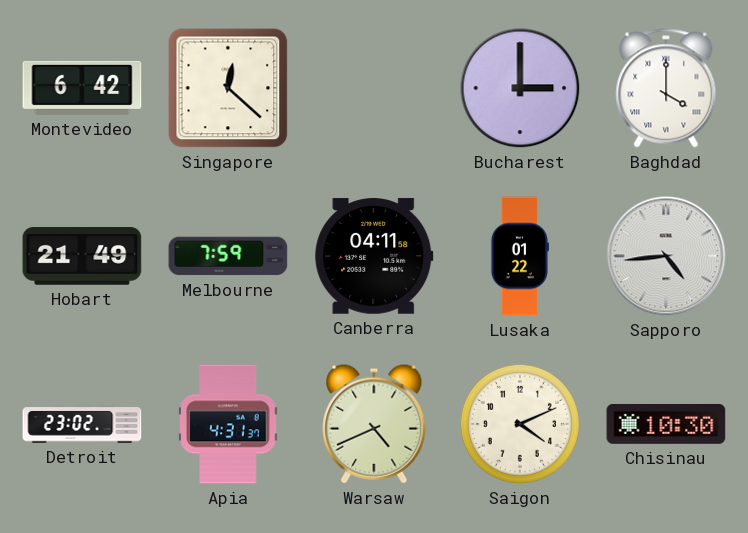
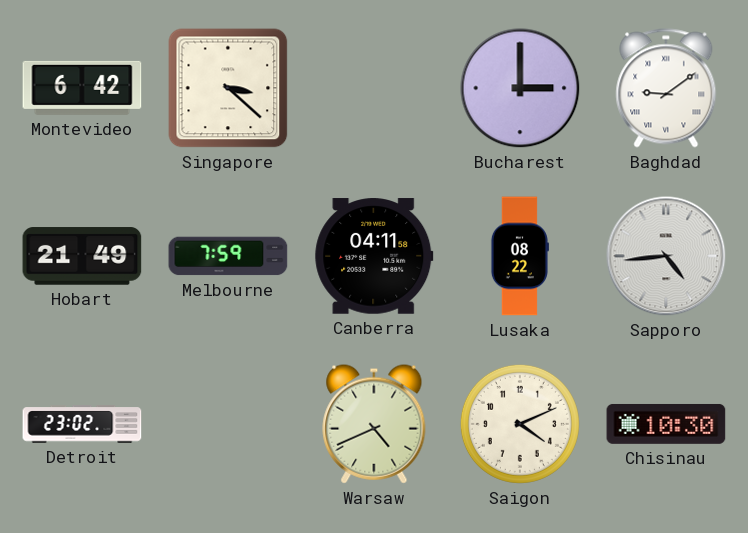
Singapore: 12:22 -> 3:22 (228, 88)
Baghdad: 4:00 -> 9:09 (666, 88)
Lusaka: 01:22 -> 08:22 (519, 256)
Apia: 4:31 -> none (228, 424)
